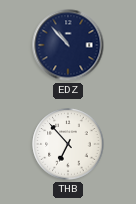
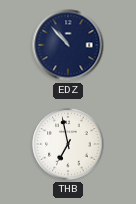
THB: 6:53 -> 6:58 (68, 144)
